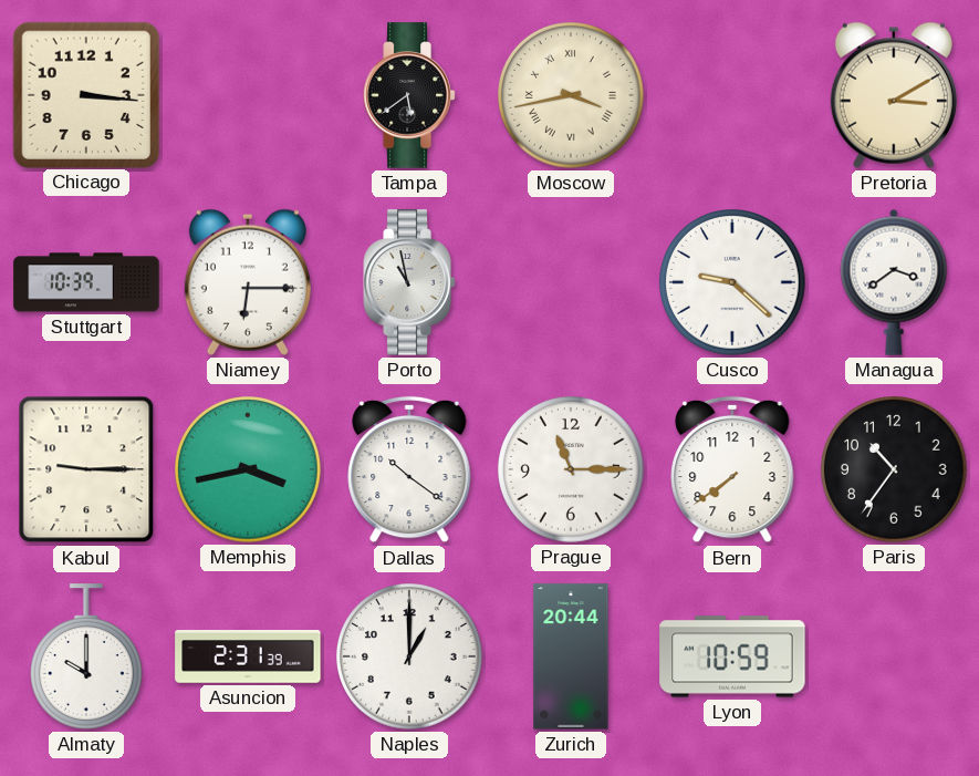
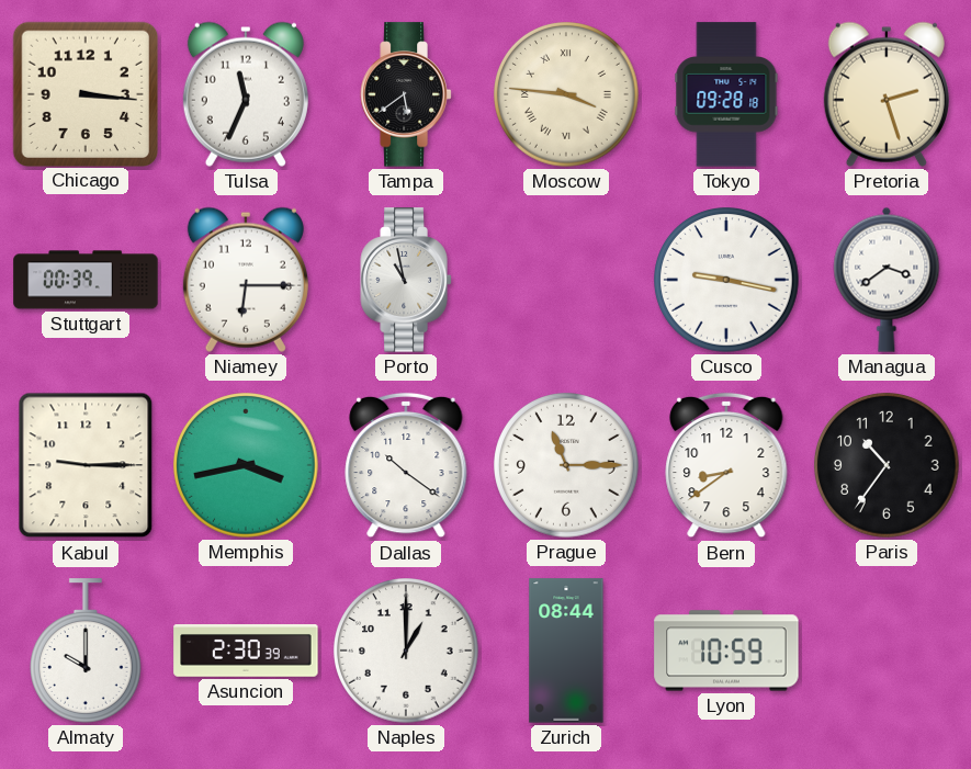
Tulsa: none -> 11:34 (246, 94)
Moscow: 3:43 -> 3:46 (567, 95)
Tokyo: none -> 09:28 (726, 94)
Pretoria: 3:10 -> 2:27 (887, 94)
Stuttgart: 10:39 -> 00:39 (86, 280)
Cusco: 9:22 -> 9:17 (727, 281)
Bern: 7:39 -> 8:39 (726, 465)
Asuncion: 2:31 -> 2:30 (246, 651)
Zurich: 20:44 -> 08:44 (566, 651)
